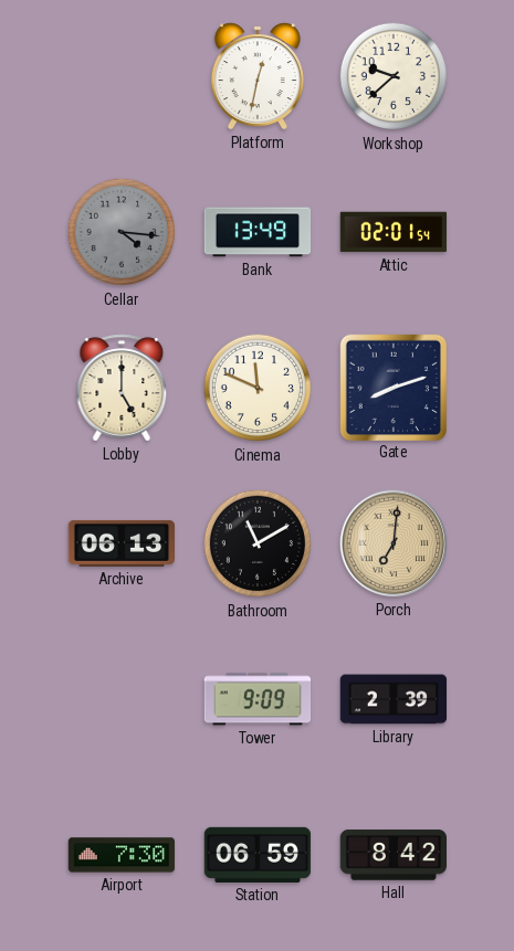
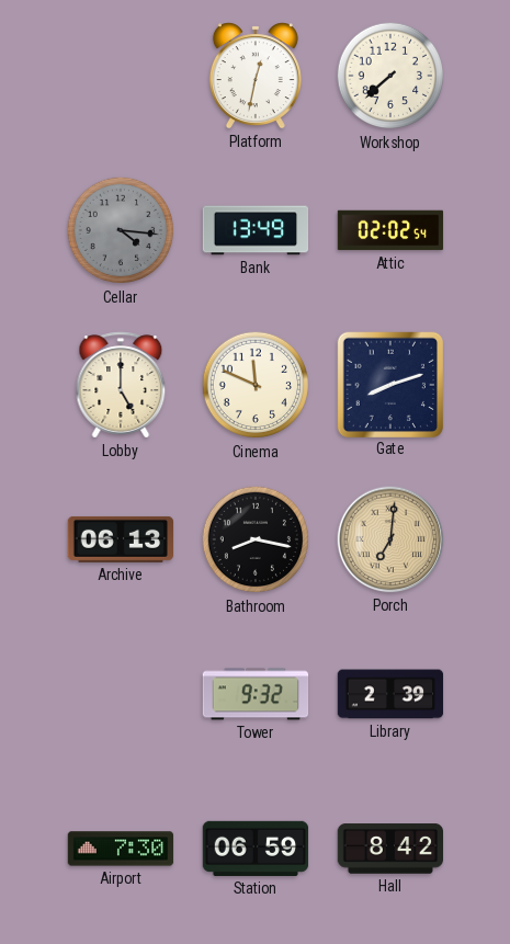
Workshop: 9:38 -> 7:38 (390, 76)
Attic: 02:01 -> 02:02 (390, 230)
Bathroom: 11:10 -> 8:17 (256, 539)
Tower: 9:09 -> 9:32 (256, 694)
